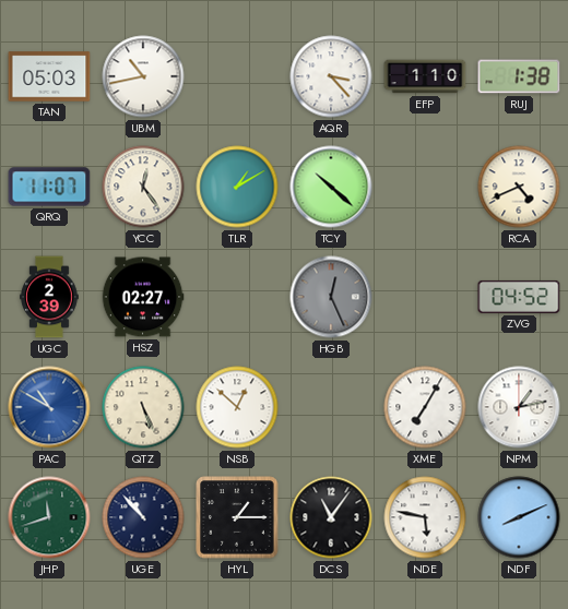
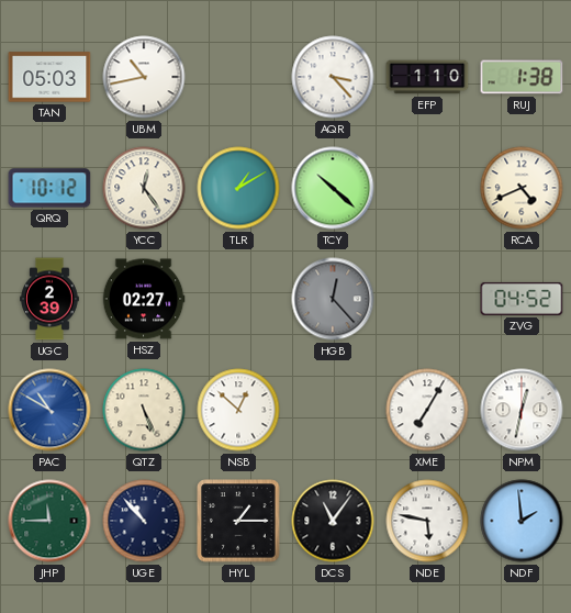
QRQ: 11:07 -> 10:12 (49, 188)
HGB: 12:26 -> 12:23 (333, 299)
NPM: 1:13 -> 12:32 (522, 410)
JHP: 11:42 -> 11:45 (49, 521)
NDF: 8:11 -> 1:59 (522, 521)
